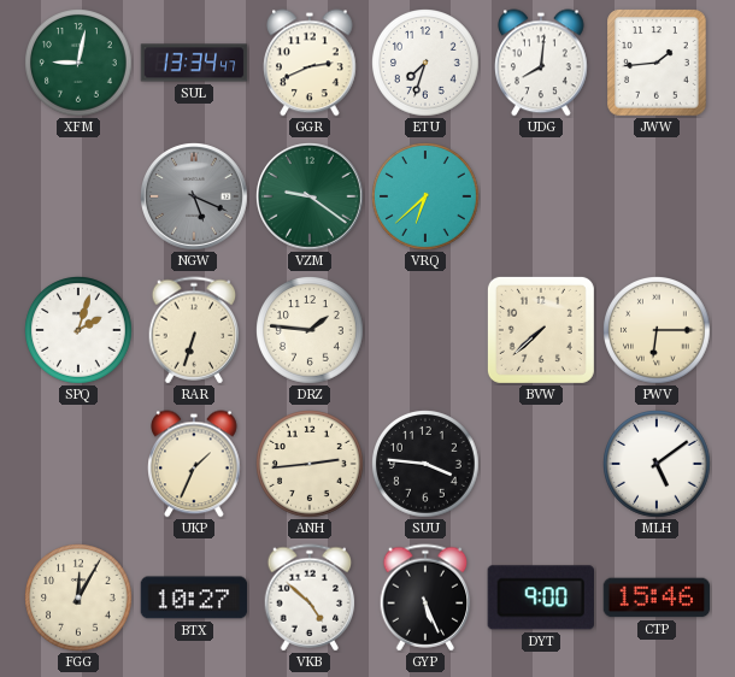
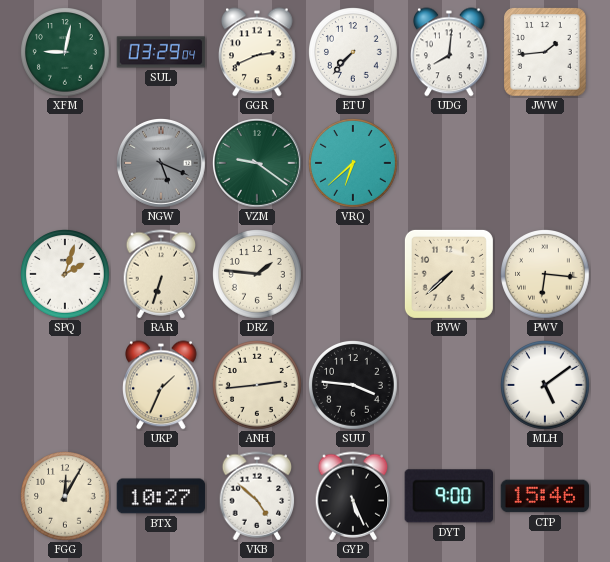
SUL: 13:34 -> 03:29 (161, 52)
ETU: 7:33 -> 7:37 (354, 53)
PWV: 6:15 -> 6:16 (546, 275)
